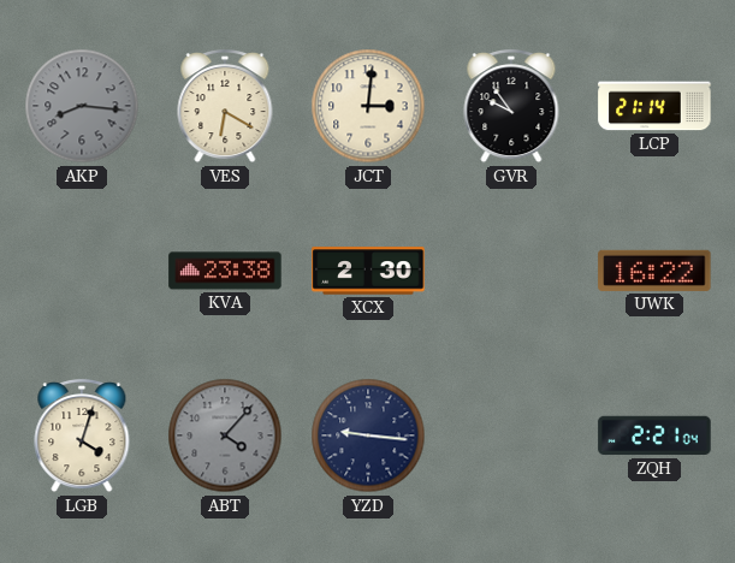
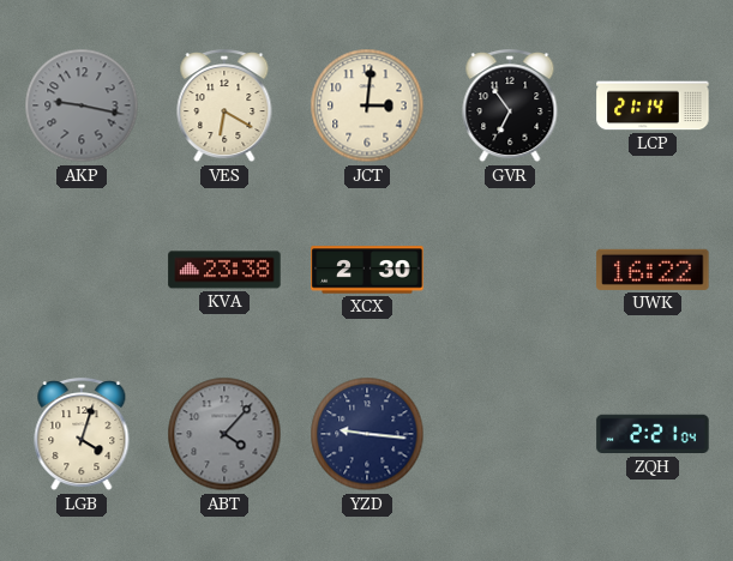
AKP: 8:16 -> 9:17 (82, 105)
GVR: 9:54 -> 6:54 (510, 107)
